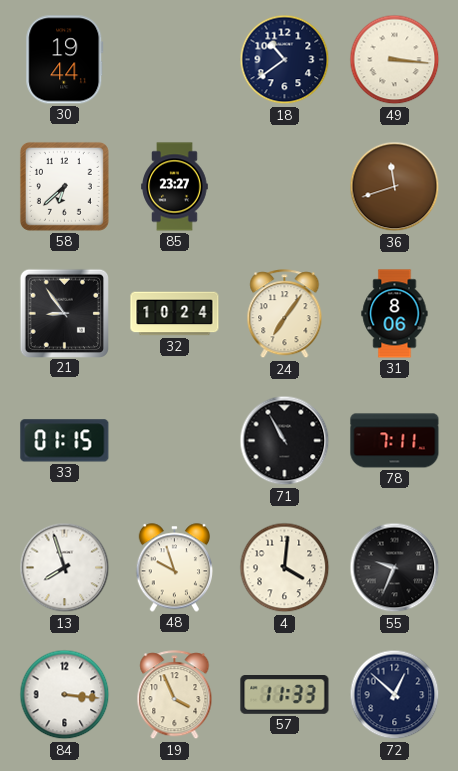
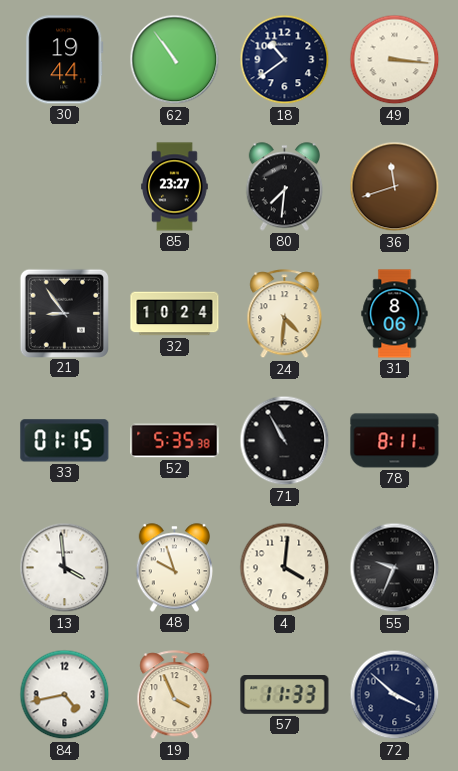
62: none -> 10:54 (175, 60)
58: 6:38 -> none (64, 186)
80: none -> 7:31 (284, 187)
24: 7:06 -> 4:31 (285, 314)
52: none -> 5:35 (175, 441)
78: 7:11 -> 8:11 (395, 441)
13: 7:57 -> 3:59 (65, 568)
84: 3:16 -> 4:43 (65, 695)
72: 12:52 -> 3:52 (395, 695)
